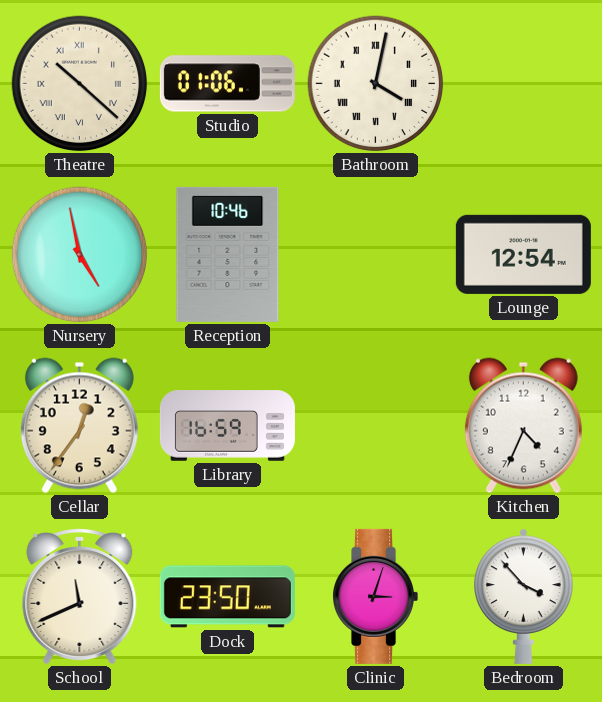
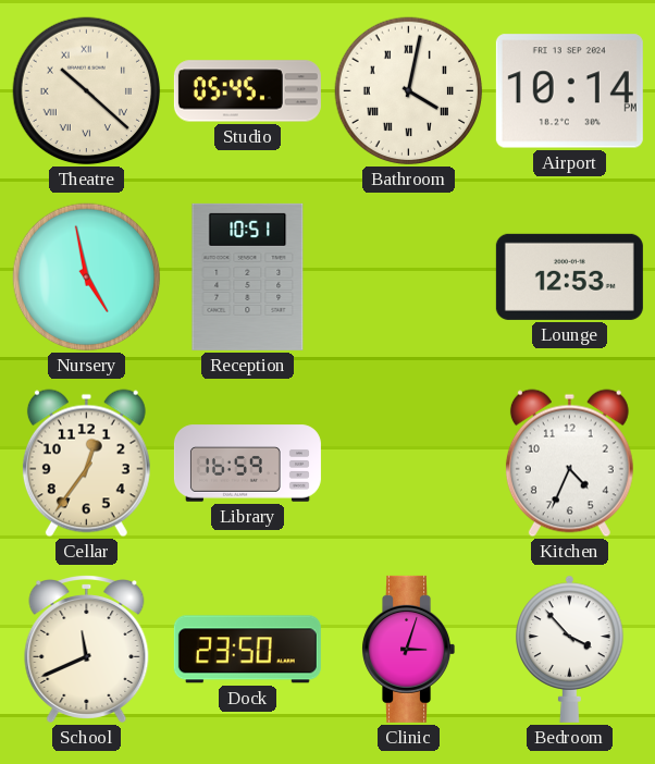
Studio: 01:06 -> 05:45 (247, 91)
Airport: none -> 10:14 (569, 91)
Reception: 10:46 -> 10:51 (248, 276)
Lounge: 12:54 -> 12:53 (569, 276)
